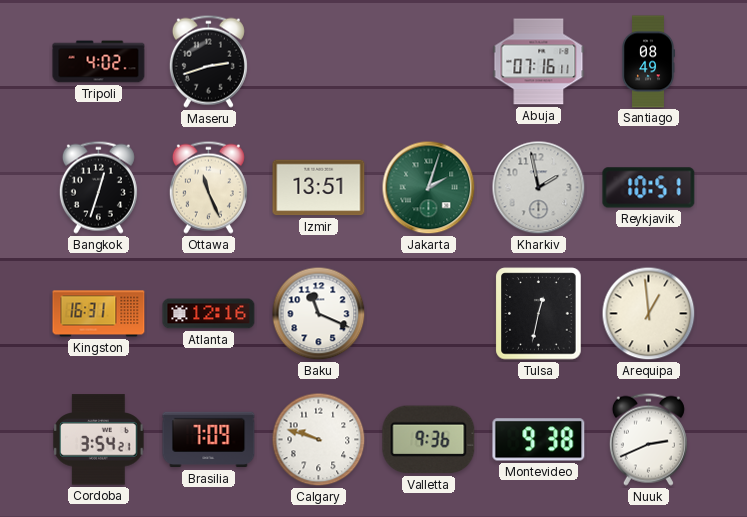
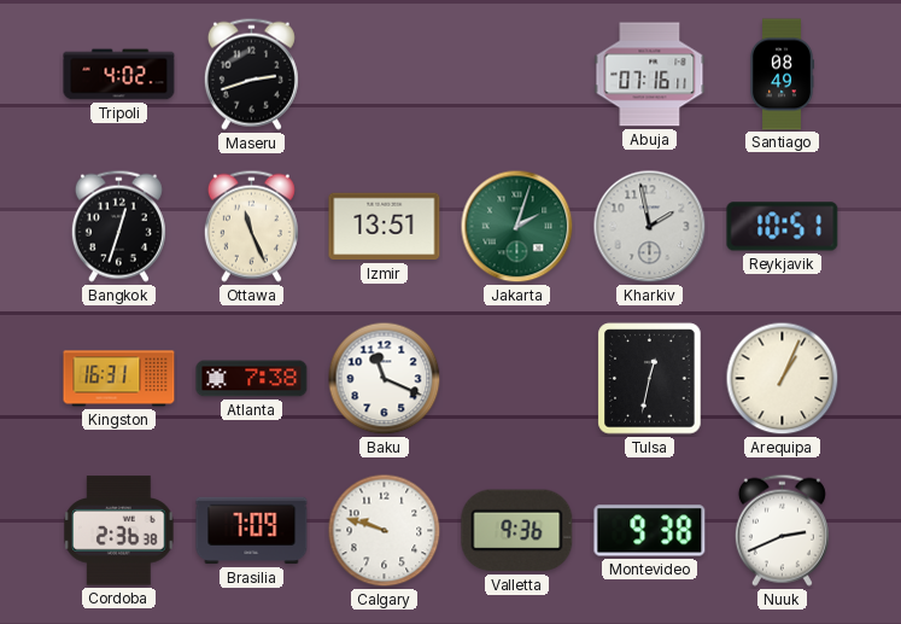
Atlanta: 12:16 -> 7:38 (252, 379)
Arequipa: 12:59 -> 1:04 (783, 379)
Cordoba: 3:54 -> 2:36 (119, 531)
